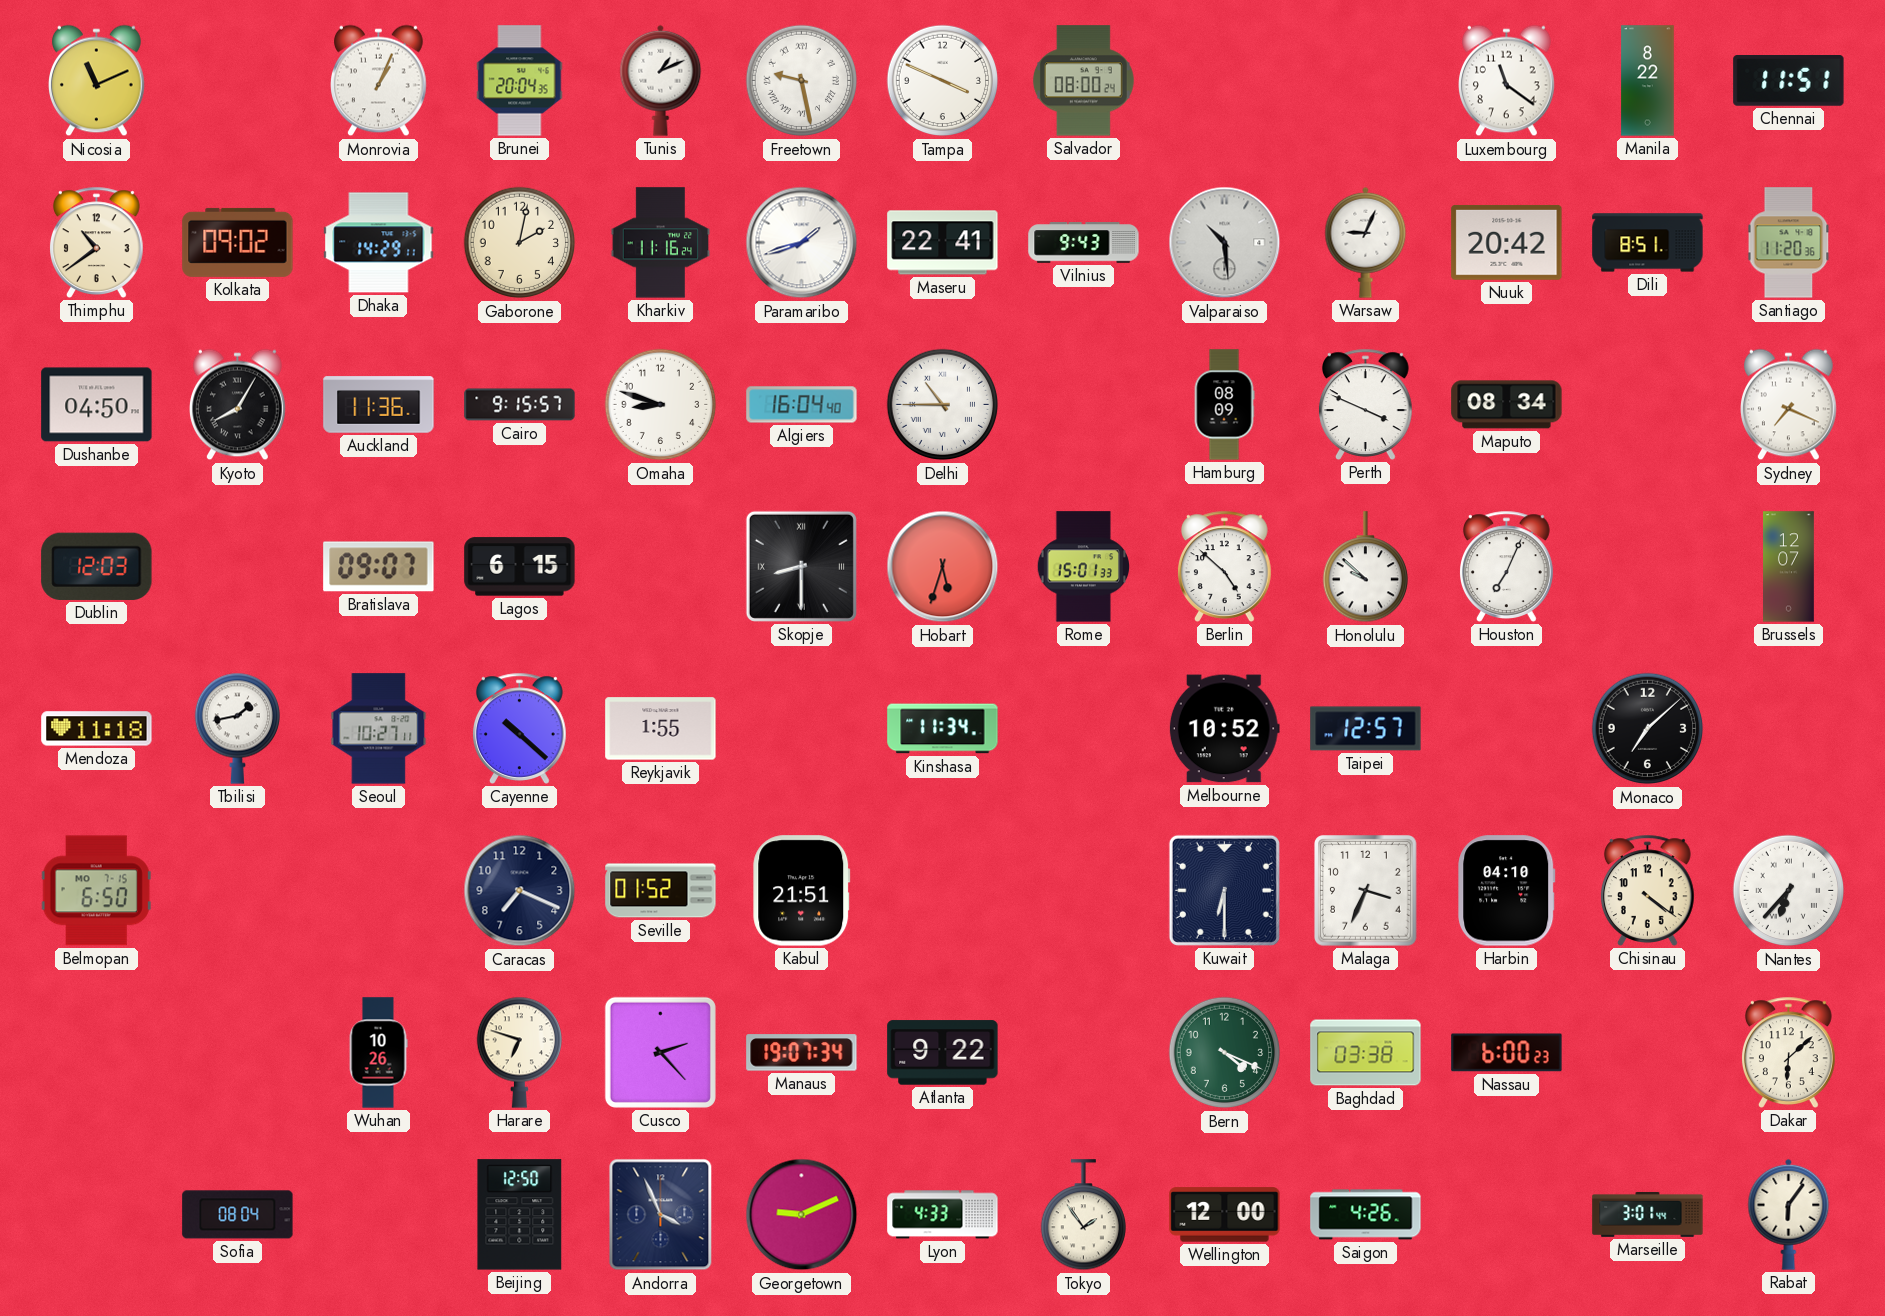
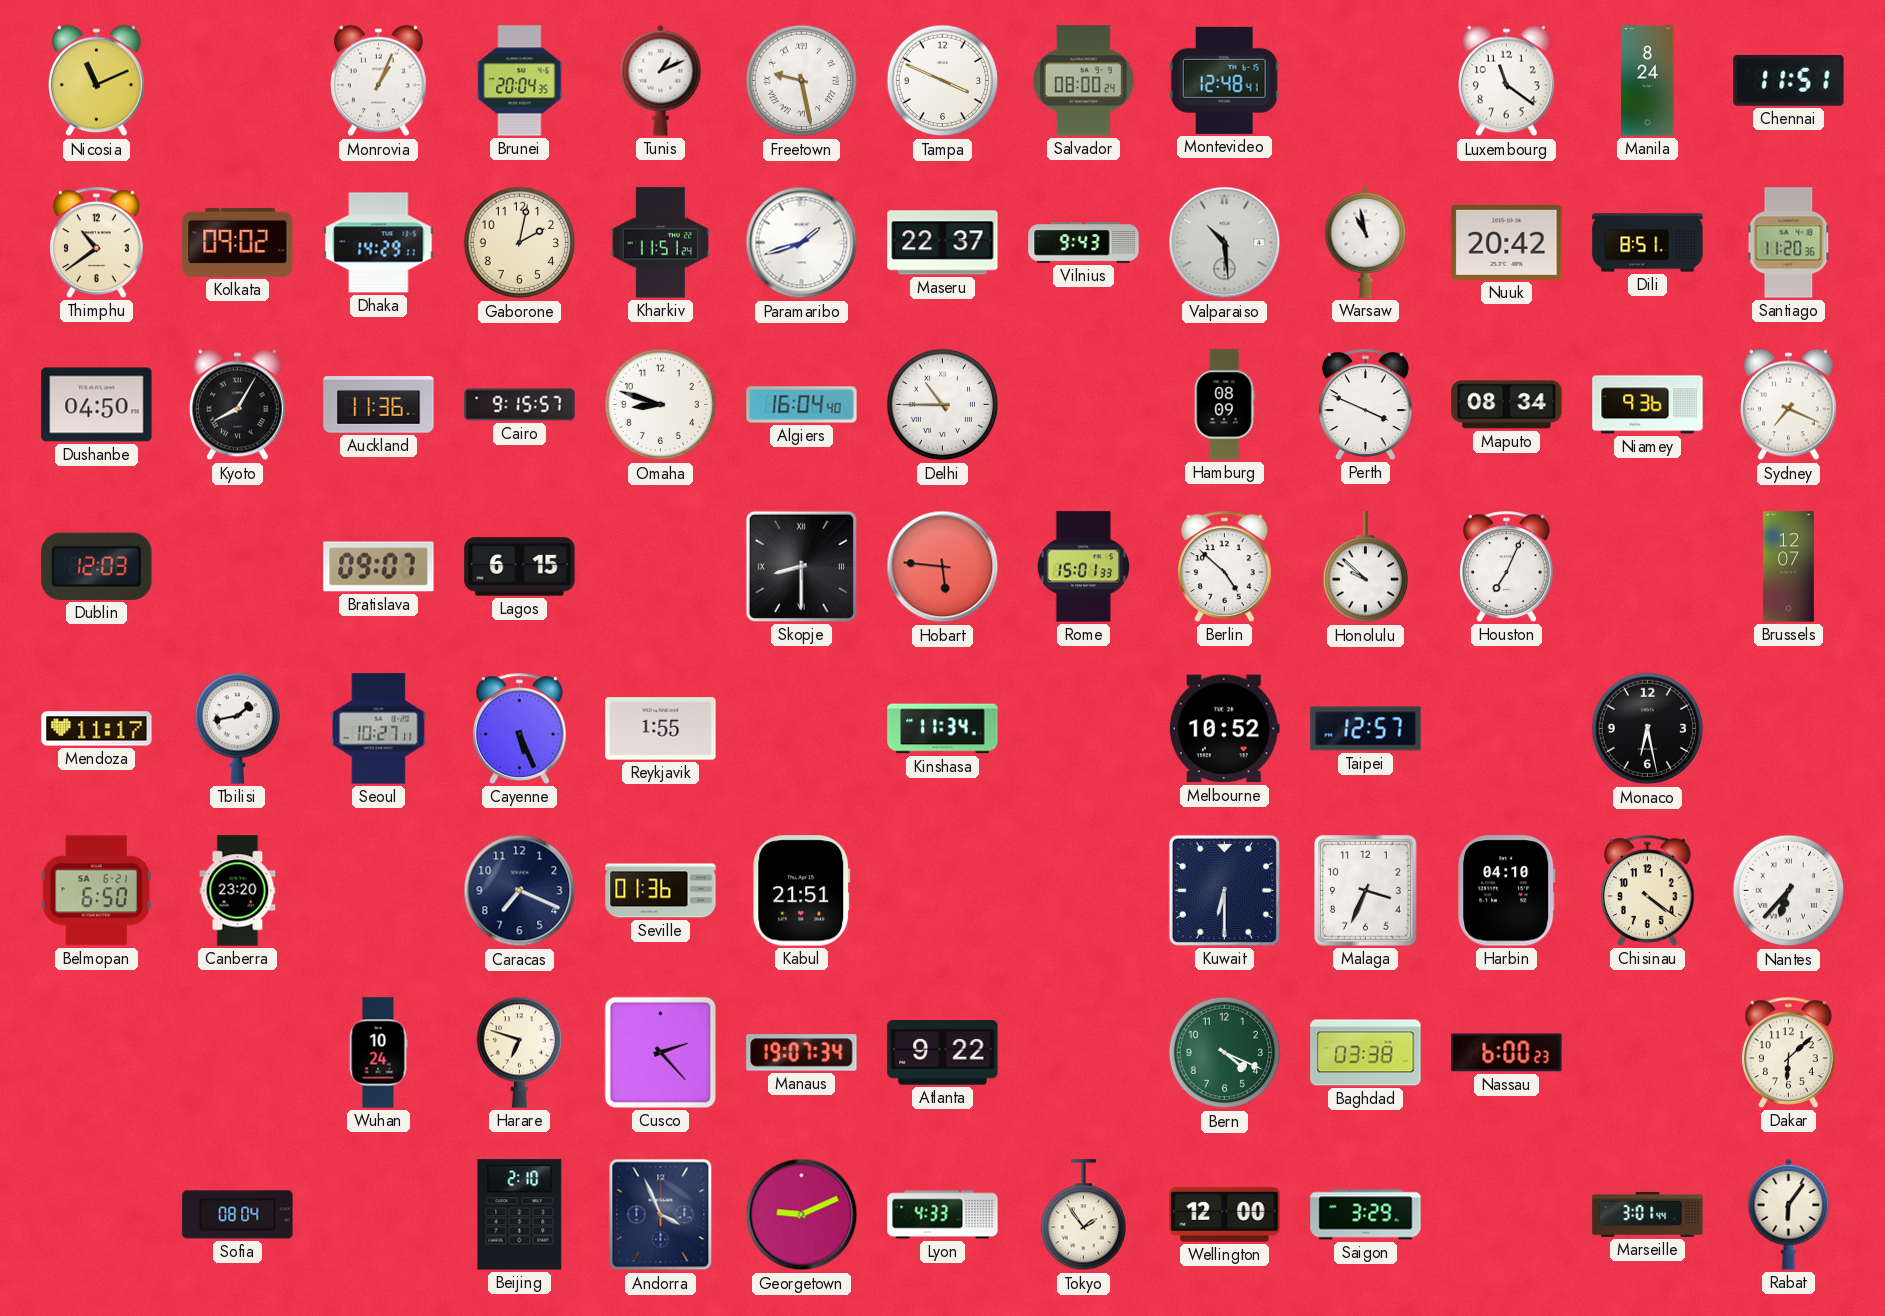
Montevideo: none -> 12:48 (1224, 80)
Manila: 8:22 -> 8:24 (1648, 81)
Kharkiv: 11:16 -> 11:51 (661, 243)
Maseru: 22:41 -> 22:37 (943, 243)
Warsaw: 9:04 -> 10:58 (1366, 242)
Niamey: none -> 9:36 (1648, 405)
Hobart: 5:33 -> 5:46 (943, 567)
Mendoza: 11:18 -> 11:17 (97, 729)
Cayenne: 10:22 -> 5:26 (520, 728)
Monaco: 7:08 -> 6:28 (1648, 729)
Belmopan date: MO 7-15 -> SA 6-21 (96, 891)
Canberra: none -> 23:20 (238, 891)
Seville: 01:52 -> 01:36 (661, 891)
Wuhan: 10:26 -> 10:24 (378, 1053)
Beijing: 12:50 -> 2:10 (520, 1215)
Saigon: 4:26 -> 3:29 (1366, 1215)
